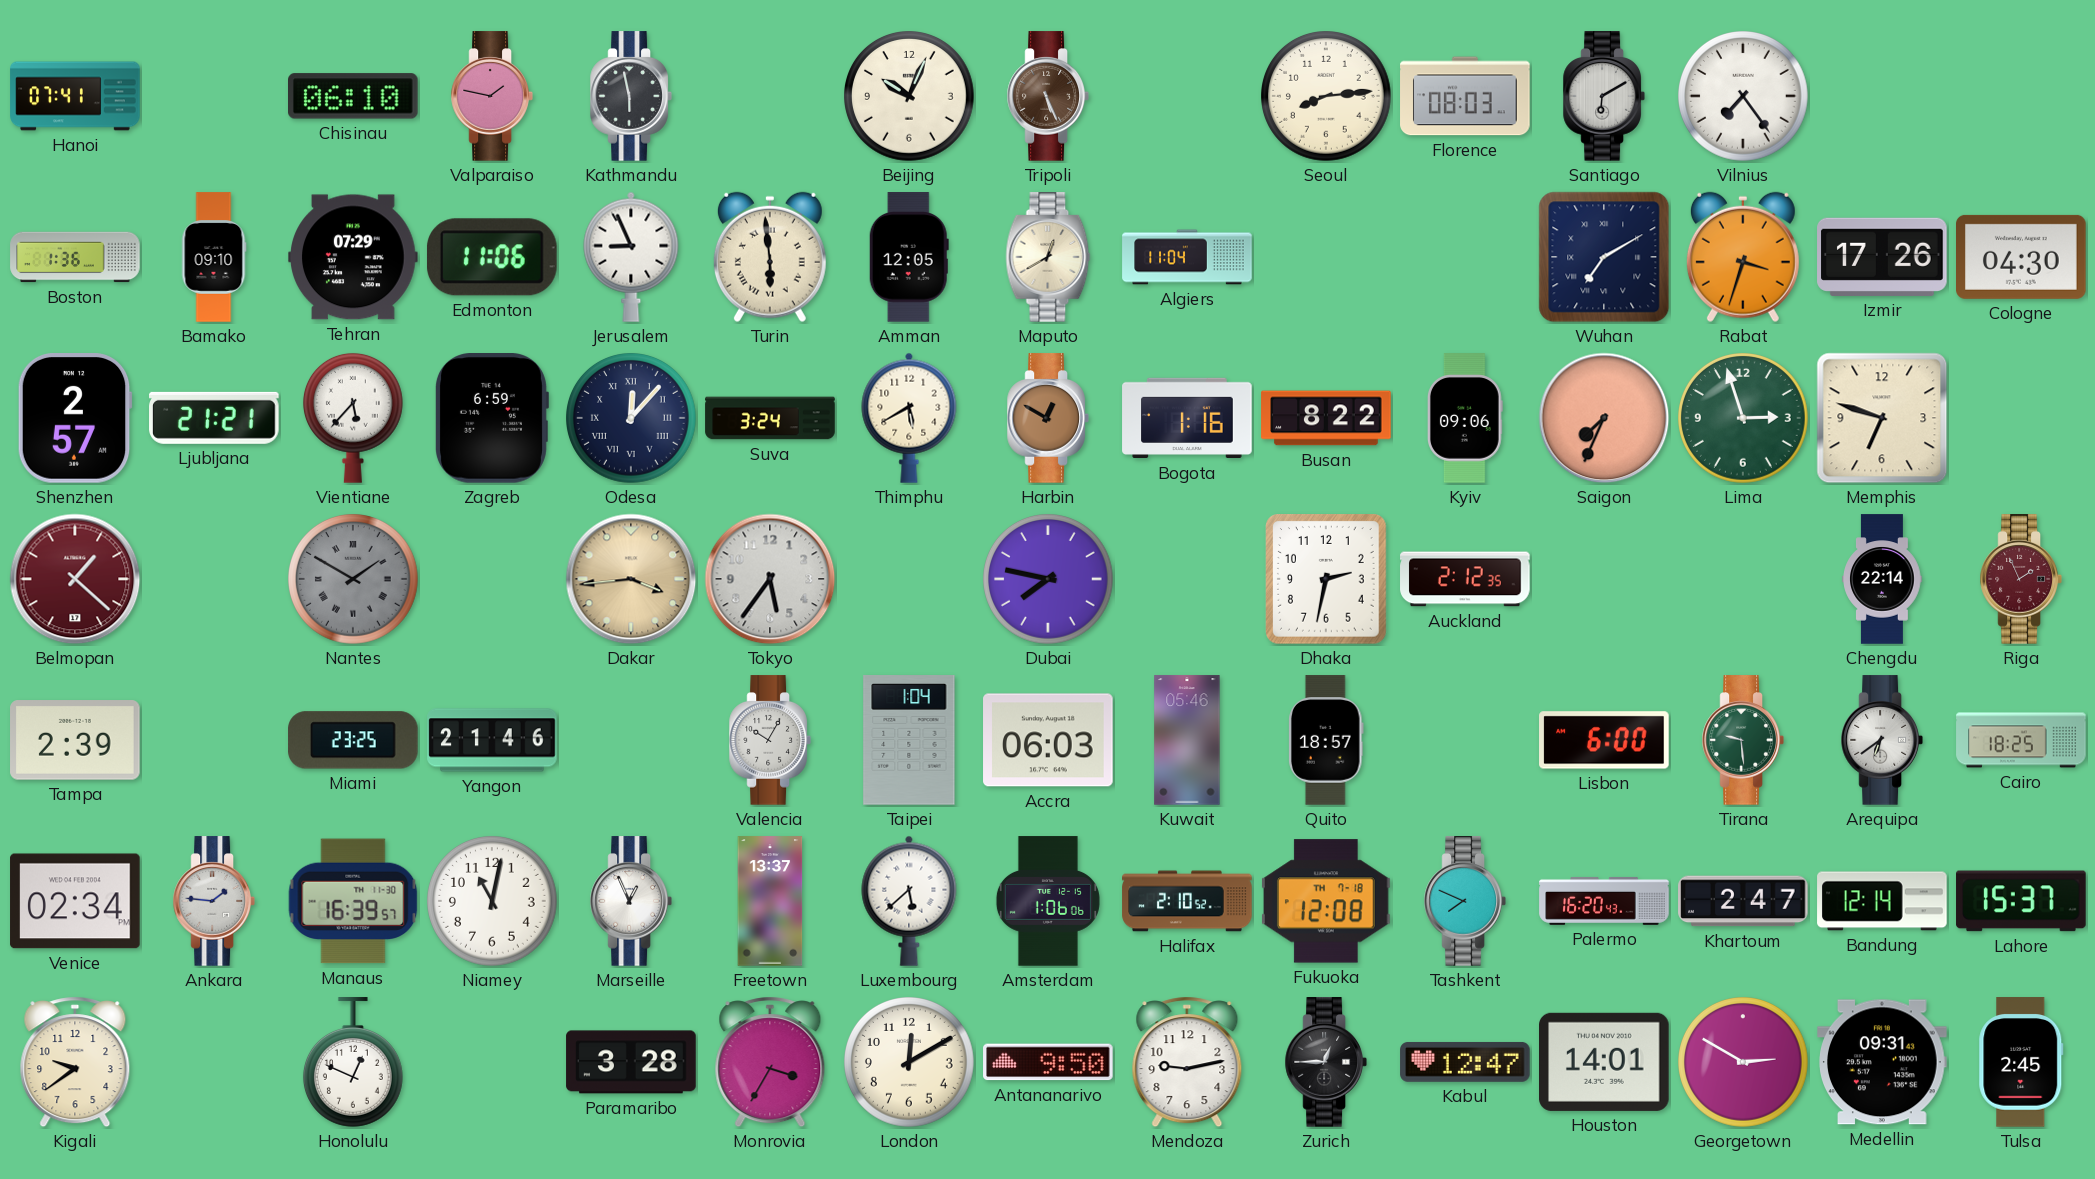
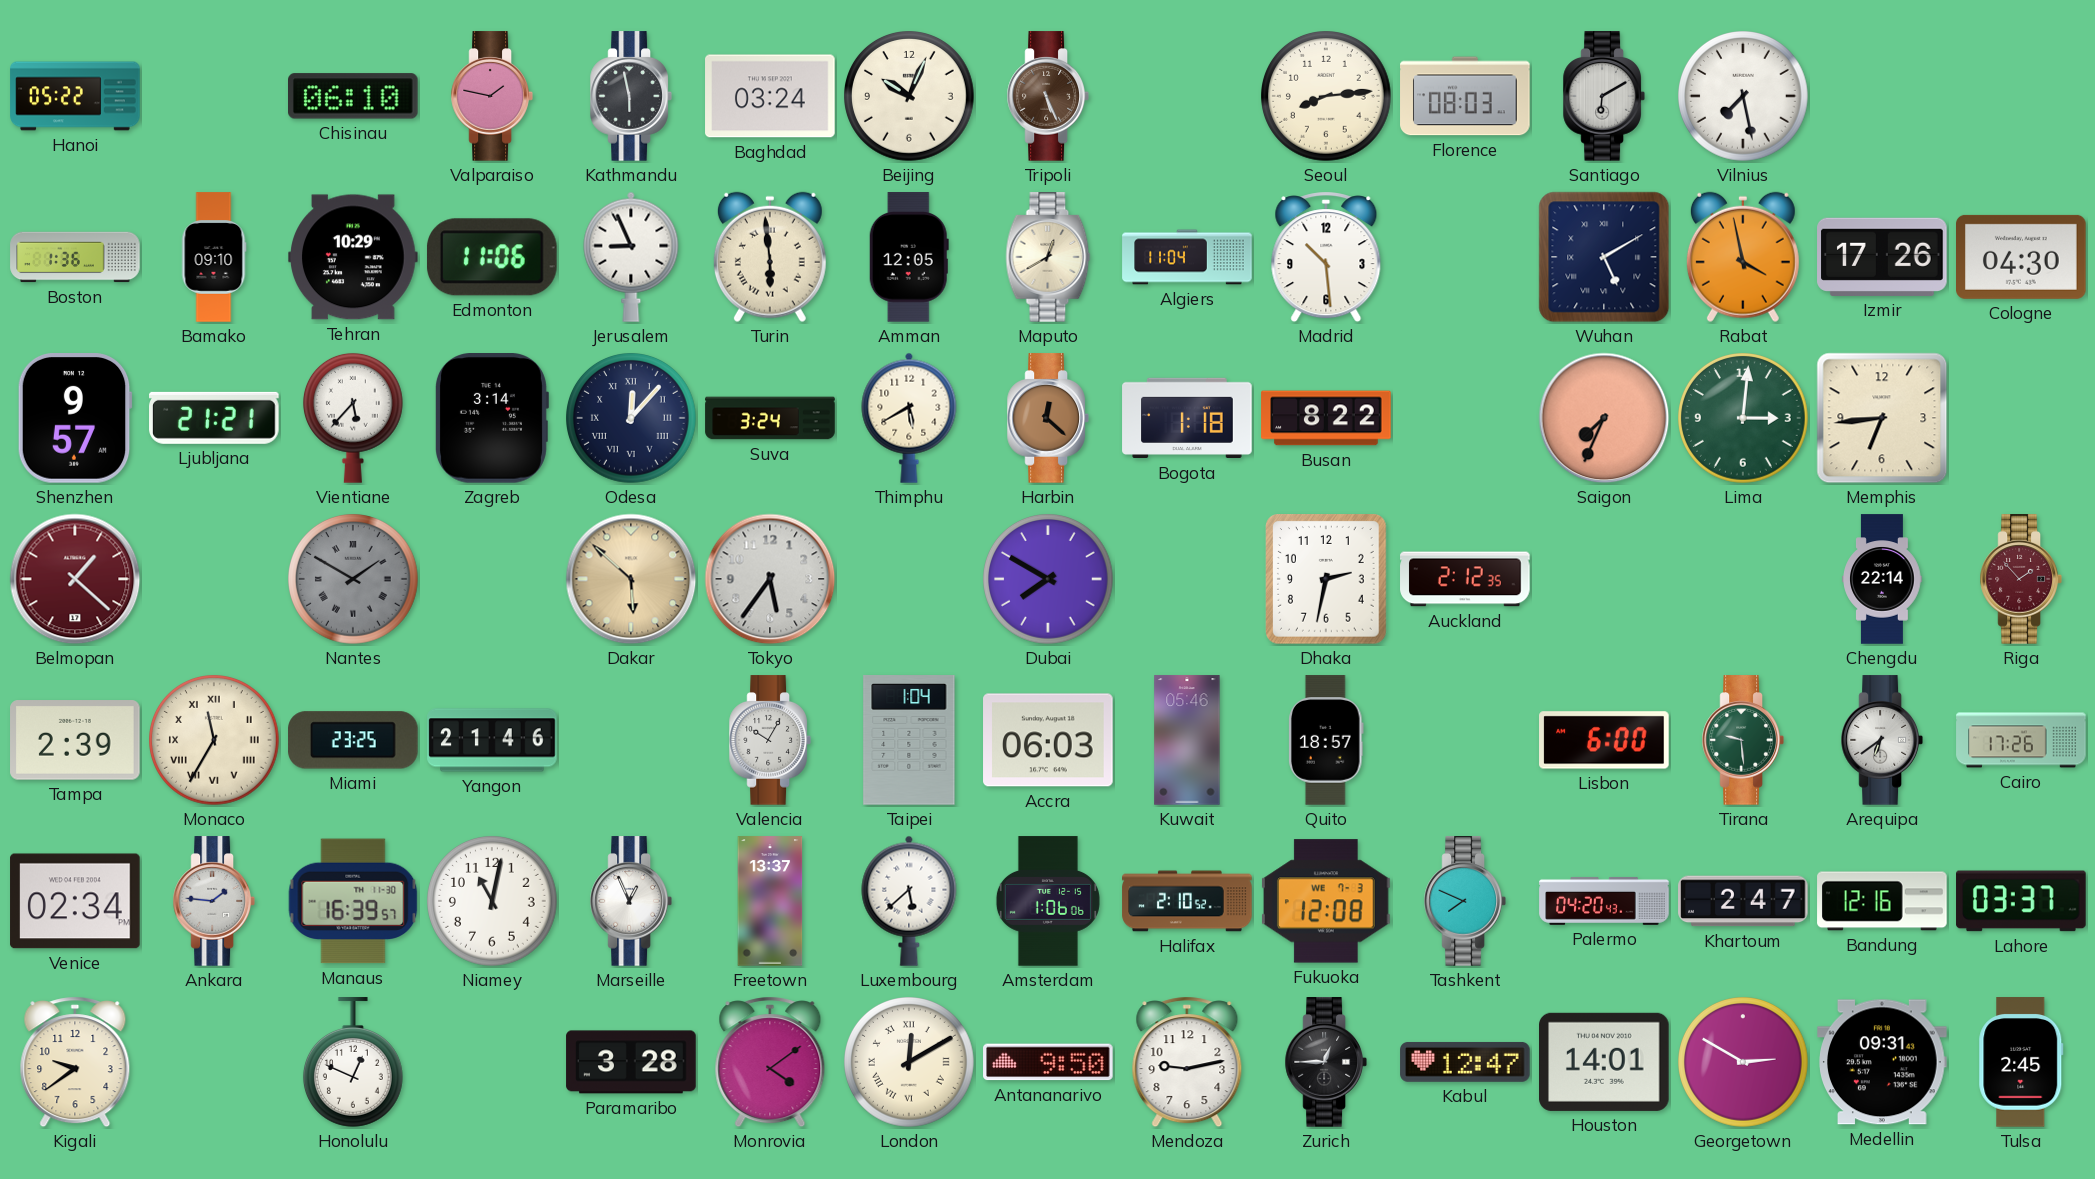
Hanoi: 07:41 -> 05:22 (75, 96)
Baghdad: none -> 03:24 (770, 96)
Vilnius: 7:24 -> 7:28 (1744, 97)
Tehran: 07:29 -> 10:29 (353, 257)
Madrid: none -> 10:29 (1326, 257)
Wuhan: 7:10 -> 5:10 (1604, 257)
Rabat: 3:33 -> 3:58 (1743, 257)
Shenzhen: 2:57 -> 9:57 (75, 419)
Zagreb: 6:59 -> 3:14 (491, 419)
Harbin: 12:50 -> 12:22 (1048, 418)
Bogota: 1:16 -> 1:18 (1187, 418)
Kyiv: 09:06 -> none (1465, 418)
Lima: 2:57 -> 3:01 (1744, 419)
Memphis: 6:48 -> 6:44 (1882, 418)
Dakar: 3:44 -> 5:52 (631, 579)
Dubai: 7:47 -> 7:50 (1049, 580)
Riga: 1:56 -> 1:53 (2021, 579)
Monaco: none -> 11:35 (215, 741)
Cairo: 18:25 -> 17:26 (2021, 740)
Fukuoka date: TH 7-18 -> WE 7-3 (1327, 901)
Palermo: 16:20 -> 04:20 (1604, 901)
Bandung: 12:14 -> 12:16 (1882, 901)
Lahore: 15:37 -> 03:37 (2021, 901)
Monrovia: 3:35 -> 4:09 (770, 1062)
London numerals: Arabic -> Roman (910, 1063)
